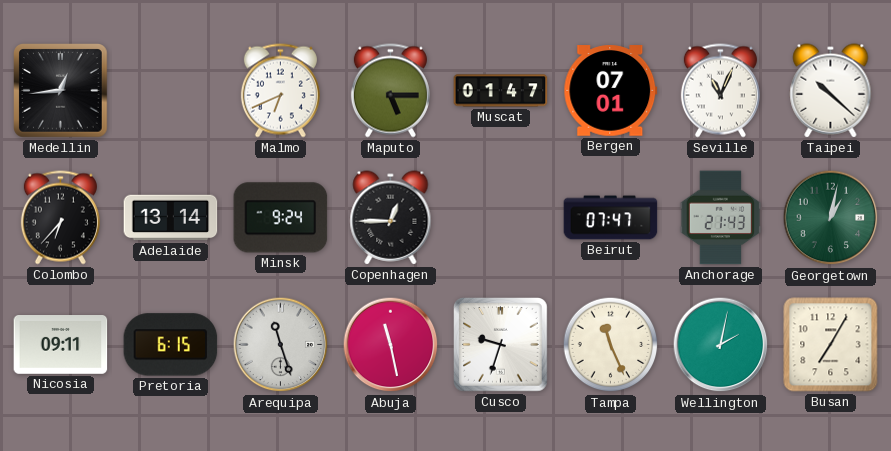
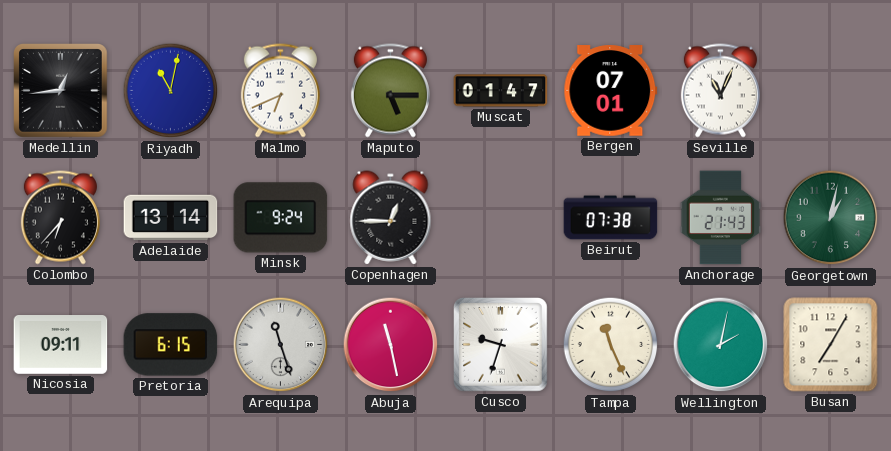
Riyadh: none -> 11:02 (171, 91)
Taipei: 10:22 -> none (831, 91)
Beirut: 07:47 -> 07:38 (611, 218)
